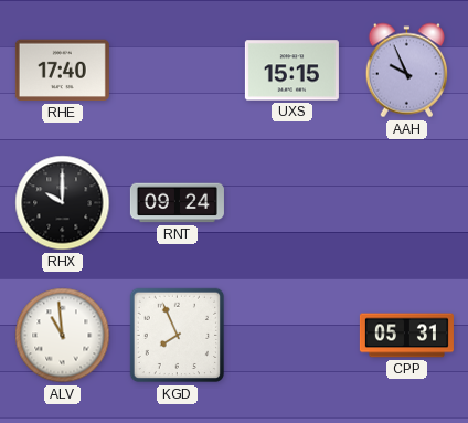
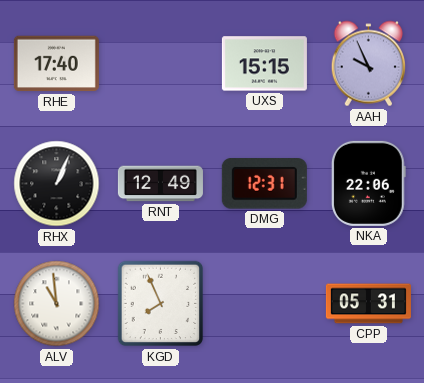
RHX: 10:00 -> 1:04 (57, 184)
RNT: 09:24 -> 12:49 (160, 184)
DMG: none -> 12:31 (264, 184)
NKA: none -> 22:06 (368, 183)
